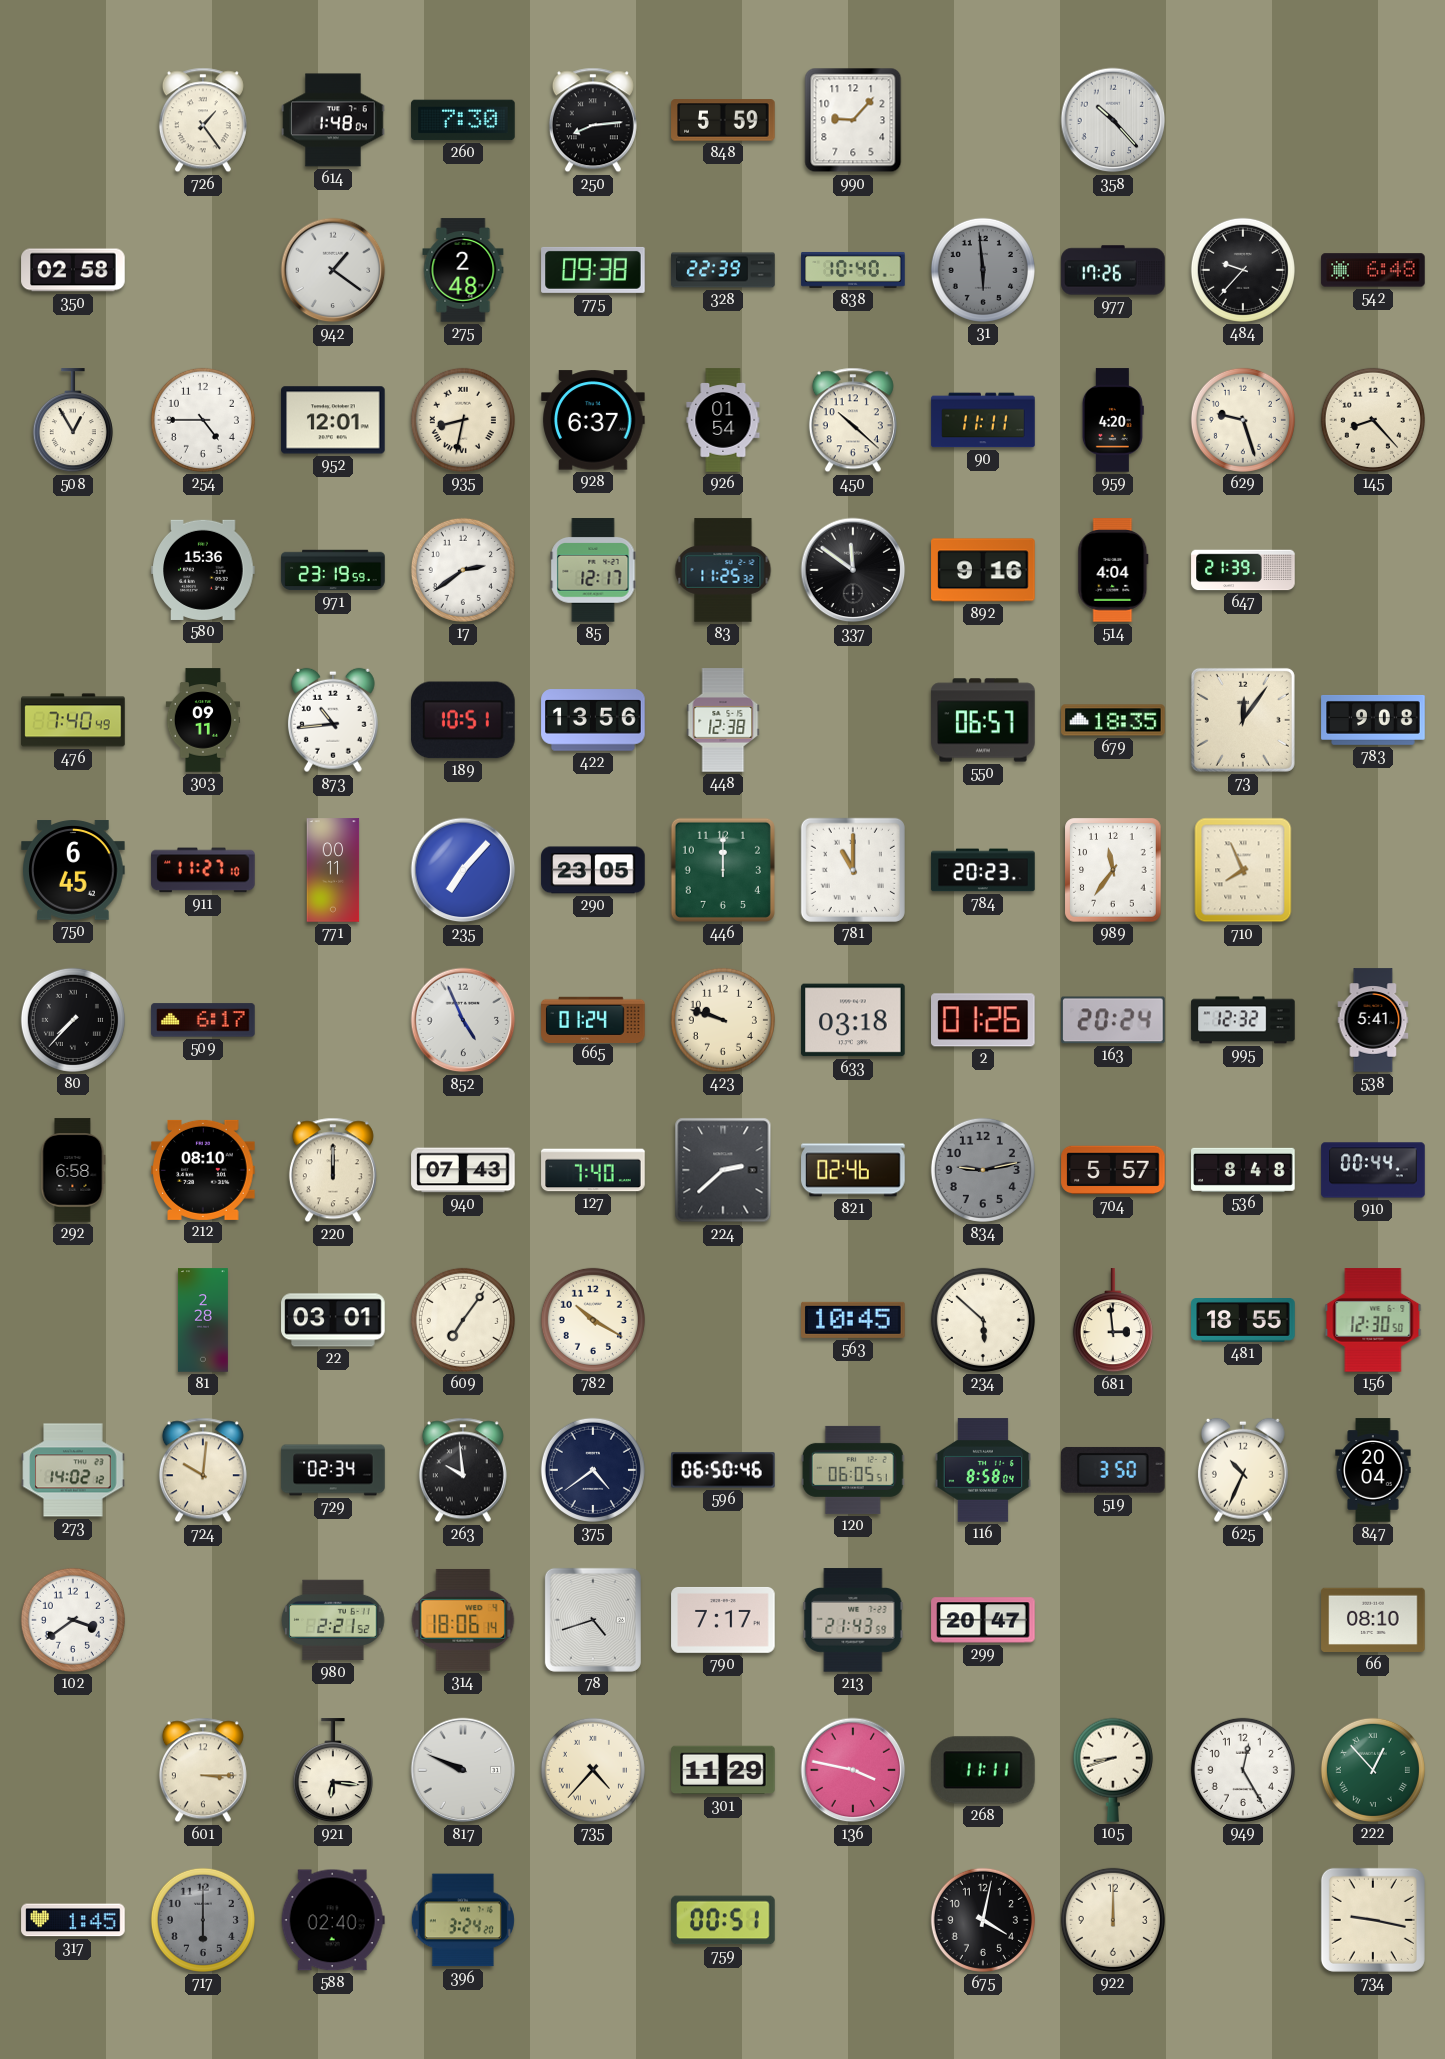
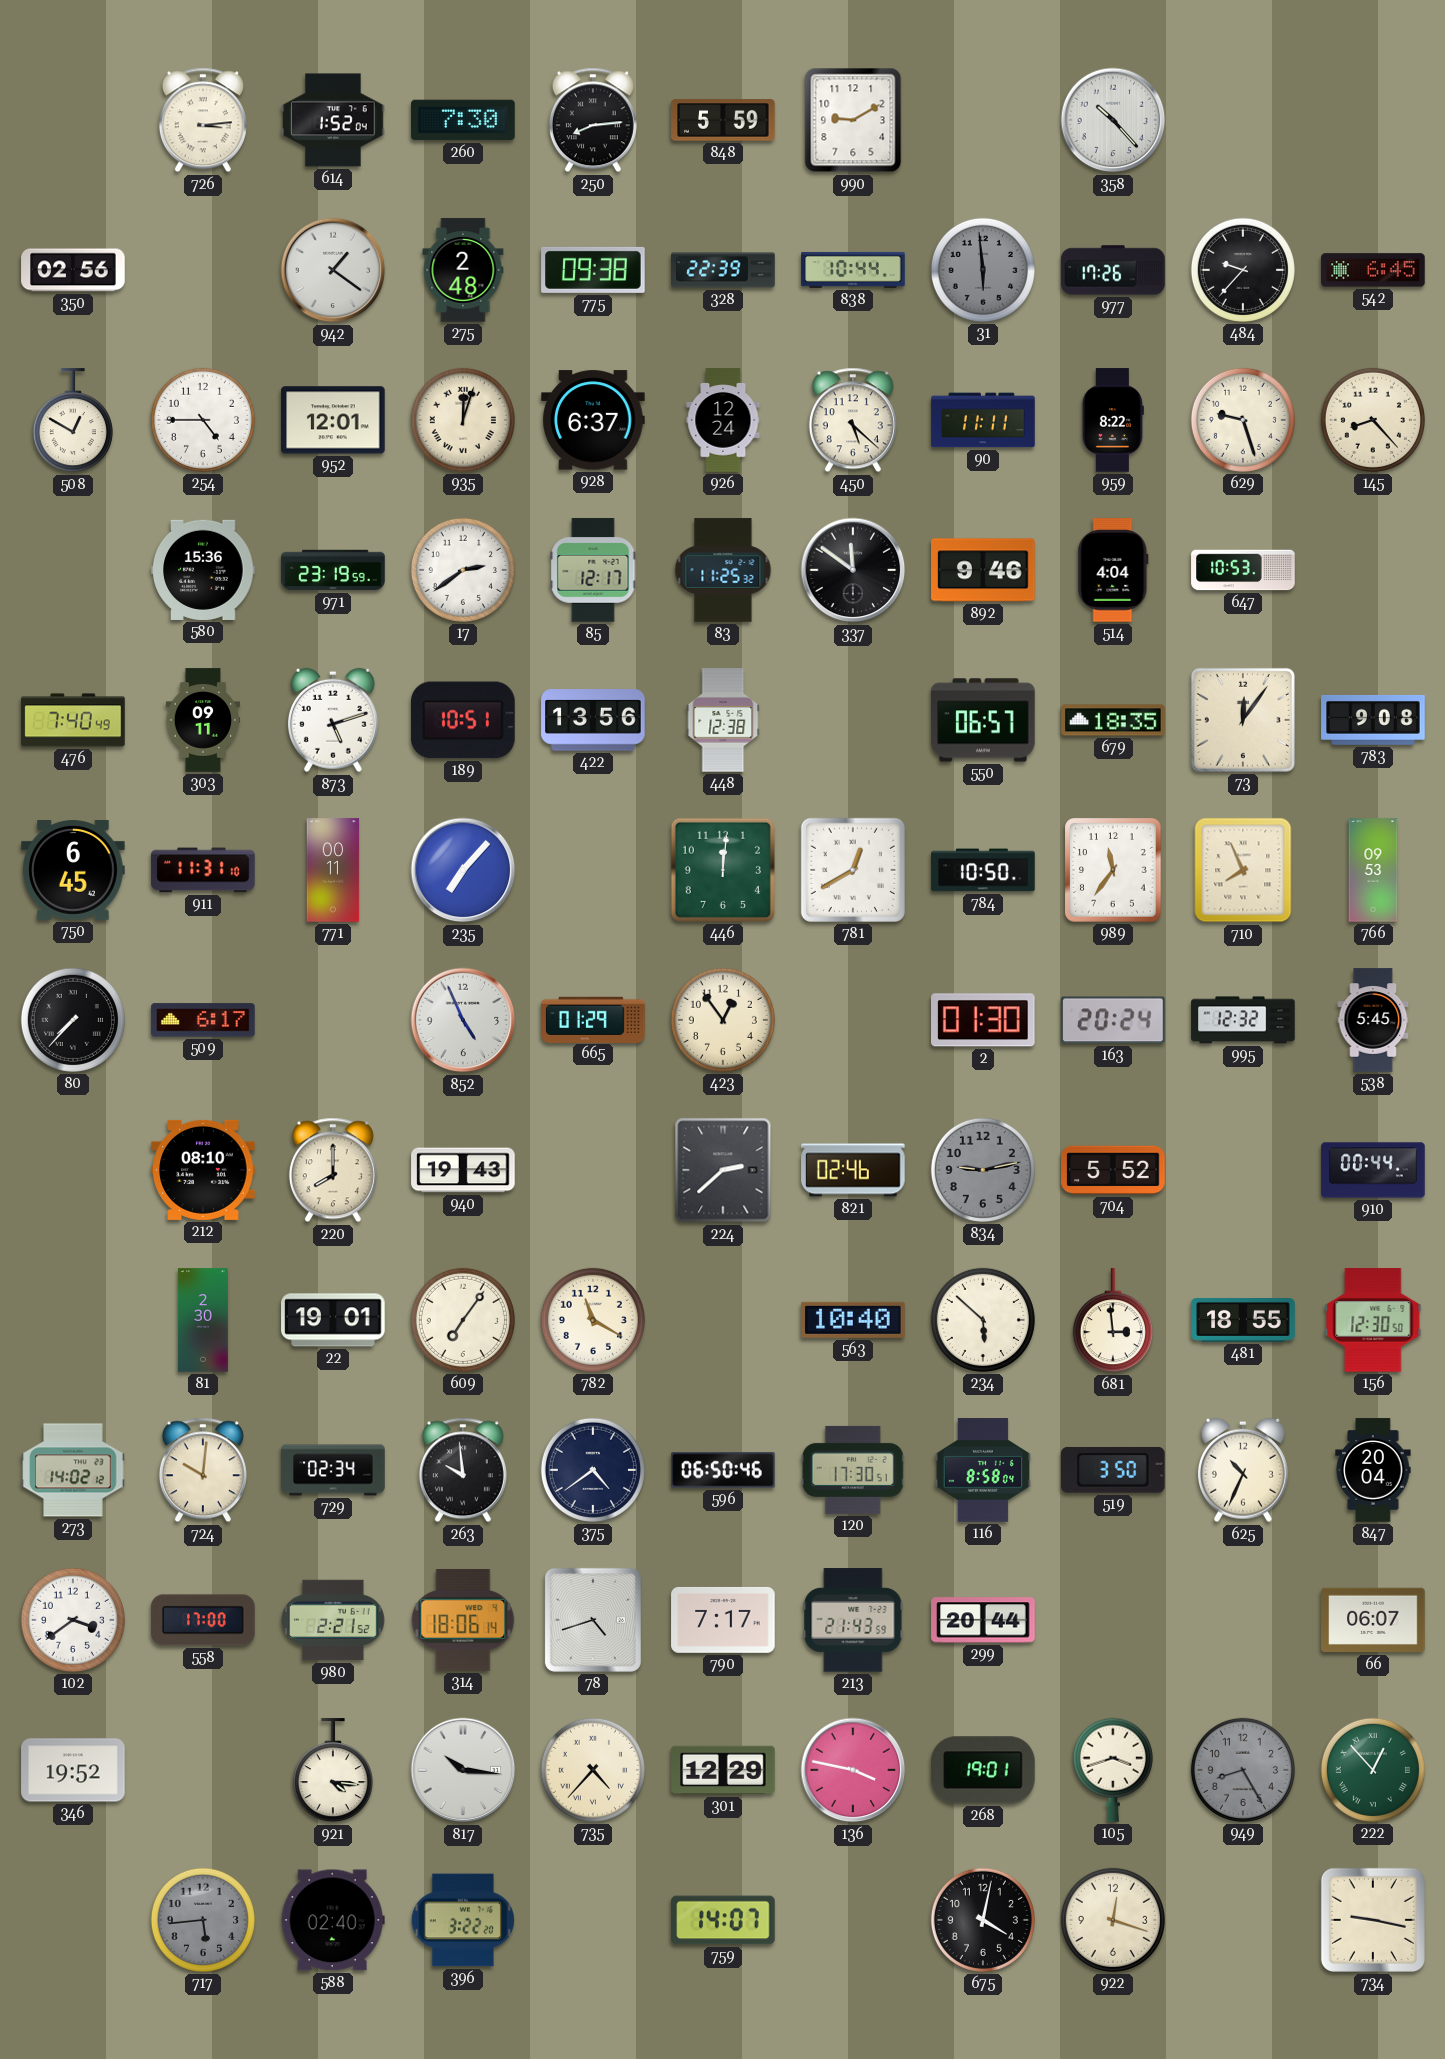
726: 1:24 -> 3:14 (203, 120)
614: 1:48 -> 1:52 (333, 120)
990: 9:07 -> 9:10 (853, 120)
350: 02:58 -> 02:56 (73, 270)
838: 10:40 -> 10:44 (853, 270)
542: 6:48 -> 6:45 (1373, 270)
508: 12:55 -> 12:50 (73, 421)
935: 8:32 -> 12:03 (463, 420)
926: 01:54 -> 12:24 (723, 420)
450: 10:22 -> 5:22 (853, 420)
959: 4:20 -> 8:22 (1113, 420)
892: 9:16 -> 9:46 (983, 570)
647: 21:39 -> 10:53 (1243, 570)
873: 10:44 -> 5:12 (333, 720)
911: 11:27 -> 11:31 (203, 870)
290: 23:05 -> none (593, 870)
446: 12:00 -> 12:01 (723, 870)
781: 11:00 -> 12:40 (853, 870)
784: 20:23 -> 10:50 (983, 870)
766: none -> 09:53 (1373, 870)
665: 01:24 -> 01:29 (593, 1019)
423: 9:48 -> 12:54 (723, 1020)
633: 03:18 -> none (853, 1020)
2: 01:26 -> 01:30 (984, 1020)
538: 5:41 -> 5:45 (1373, 1020)
292: 6:58 -> none (73, 1170)
220: 12:00 -> 8:00 (333, 1170)
940: 07:43 -> 19:43 (463, 1170)
127: 7:40 -> none (593, 1170)
704: 5:57 -> 5:52 (1113, 1170)
536: 8:48 -> none (1243, 1170)
81: 2:28 -> 2:30 (203, 1320)
22: 03:01 -> 19:01 (333, 1320)
782: 10:20 -> 11:20 (593, 1320)
563: 10:45 -> 10:40 (853, 1320)
120: 06:05 -> 17:30 (853, 1470)
558: none -> 17:00 (203, 1620)
299: 20:47 -> 20:44 (983, 1620)
66: 08:10 -> 06:07 (1373, 1620)
346: none -> 19:52 (73, 1770)
601: 3:15 -> none (203, 1770)
921: 6:16 -> 4:16 (333, 1771)
817: 9:49 -> 10:16 (463, 1770)
301: 11:29 -> 12:29 (723, 1770)
268: 11:11 -> 19:01 (983, 1770)
105: 8:42 -> 3:42 (1113, 1770)
949: 12:25 -> 8:25 (1243, 1770)
949 dial: white -> grey (1243, 1770)
317: 1:45 -> none (73, 1920)
717: 6:00 -> 5:44 (203, 1920)
396: 3:24 -> 3:22 (463, 1920)
759: 00:51 -> 14:07 (723, 1920)
922: 12:00 -> 12:18 (1113, 1920)
